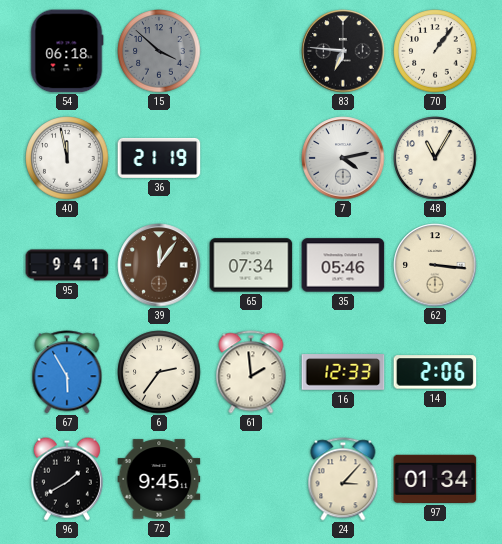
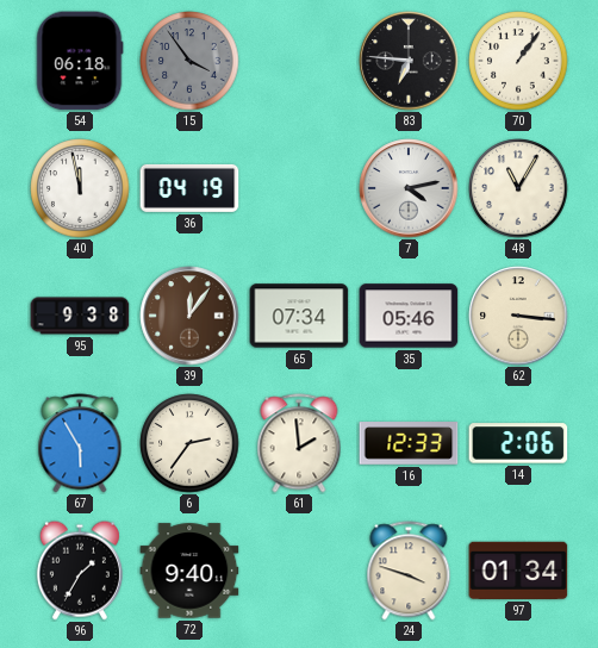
15: 3:52 -> 3:54 (189, 61)
36: 21:19 -> 04:19 (189, 188)
95: 9:41 -> 9:38 (80, 316)
96: 1:40 -> 1:35 (80, 571)
72: 9:45 -> 9:40 (189, 571)
24: 3:07 -> 3:48 (409, 571)
